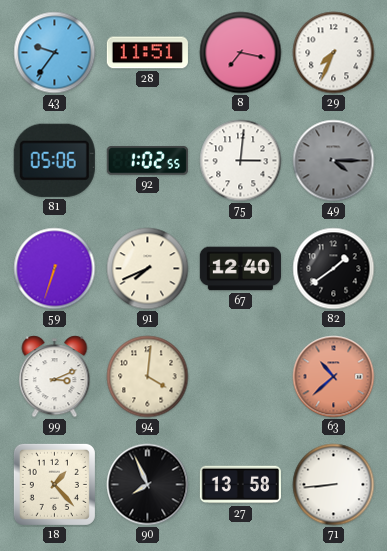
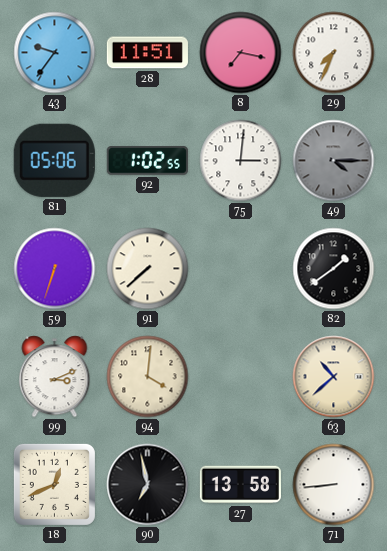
91: 7:41 -> 7:38 (148, 269)
67: 12:40 -> none (240, 269)
63 dial: salmon -> cream (334, 377)
18: 1:23 -> 12:41 (54, 484)
90: 7:56 -> 6:58 (148, 485)
